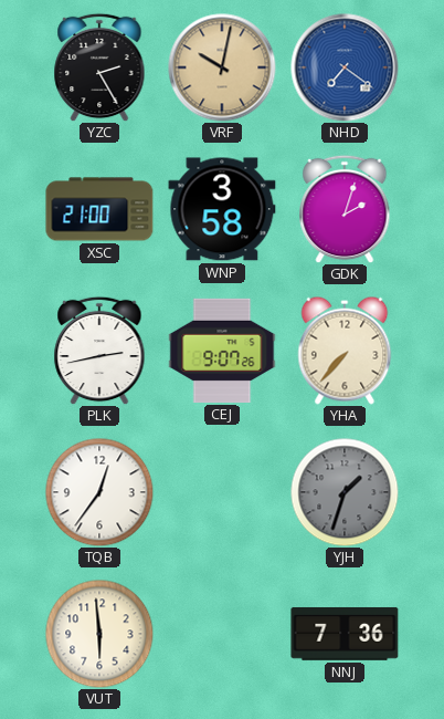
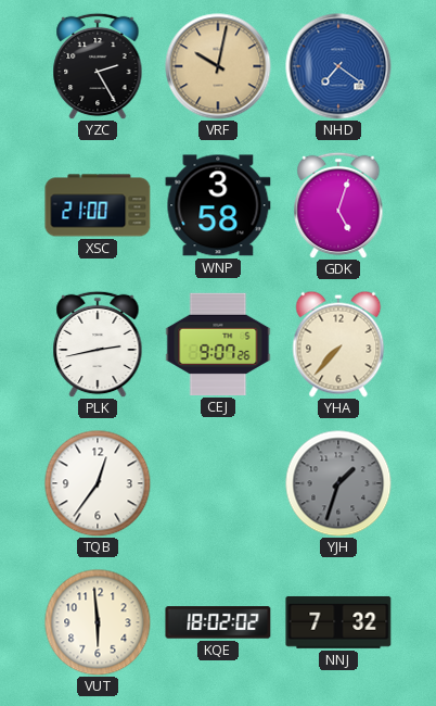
GDK: 2:03 -> 5:03 (338, 205)
KQE: none -> 18:02 (218, 622)
NNJ: 7:36 -> 7:32 (338, 622)
